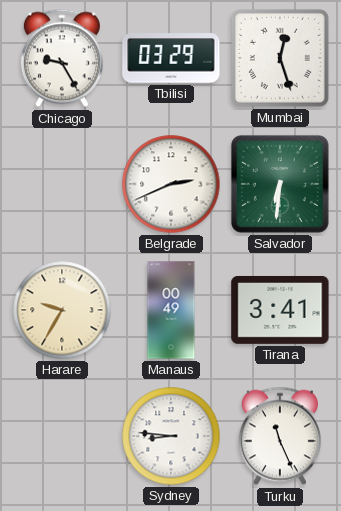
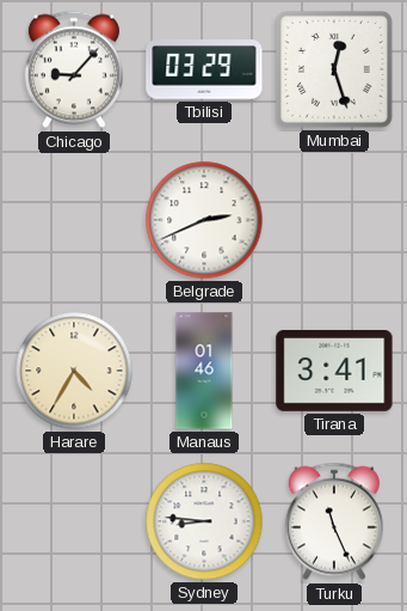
Chicago: 9:25 -> 9:07 (74, 69)
Salvador: 6:31 -> none (280, 184)
Harare: 9:35 -> 4:35 (74, 371)
Manaus: 00:49 -> 01:46 (204, 371)
